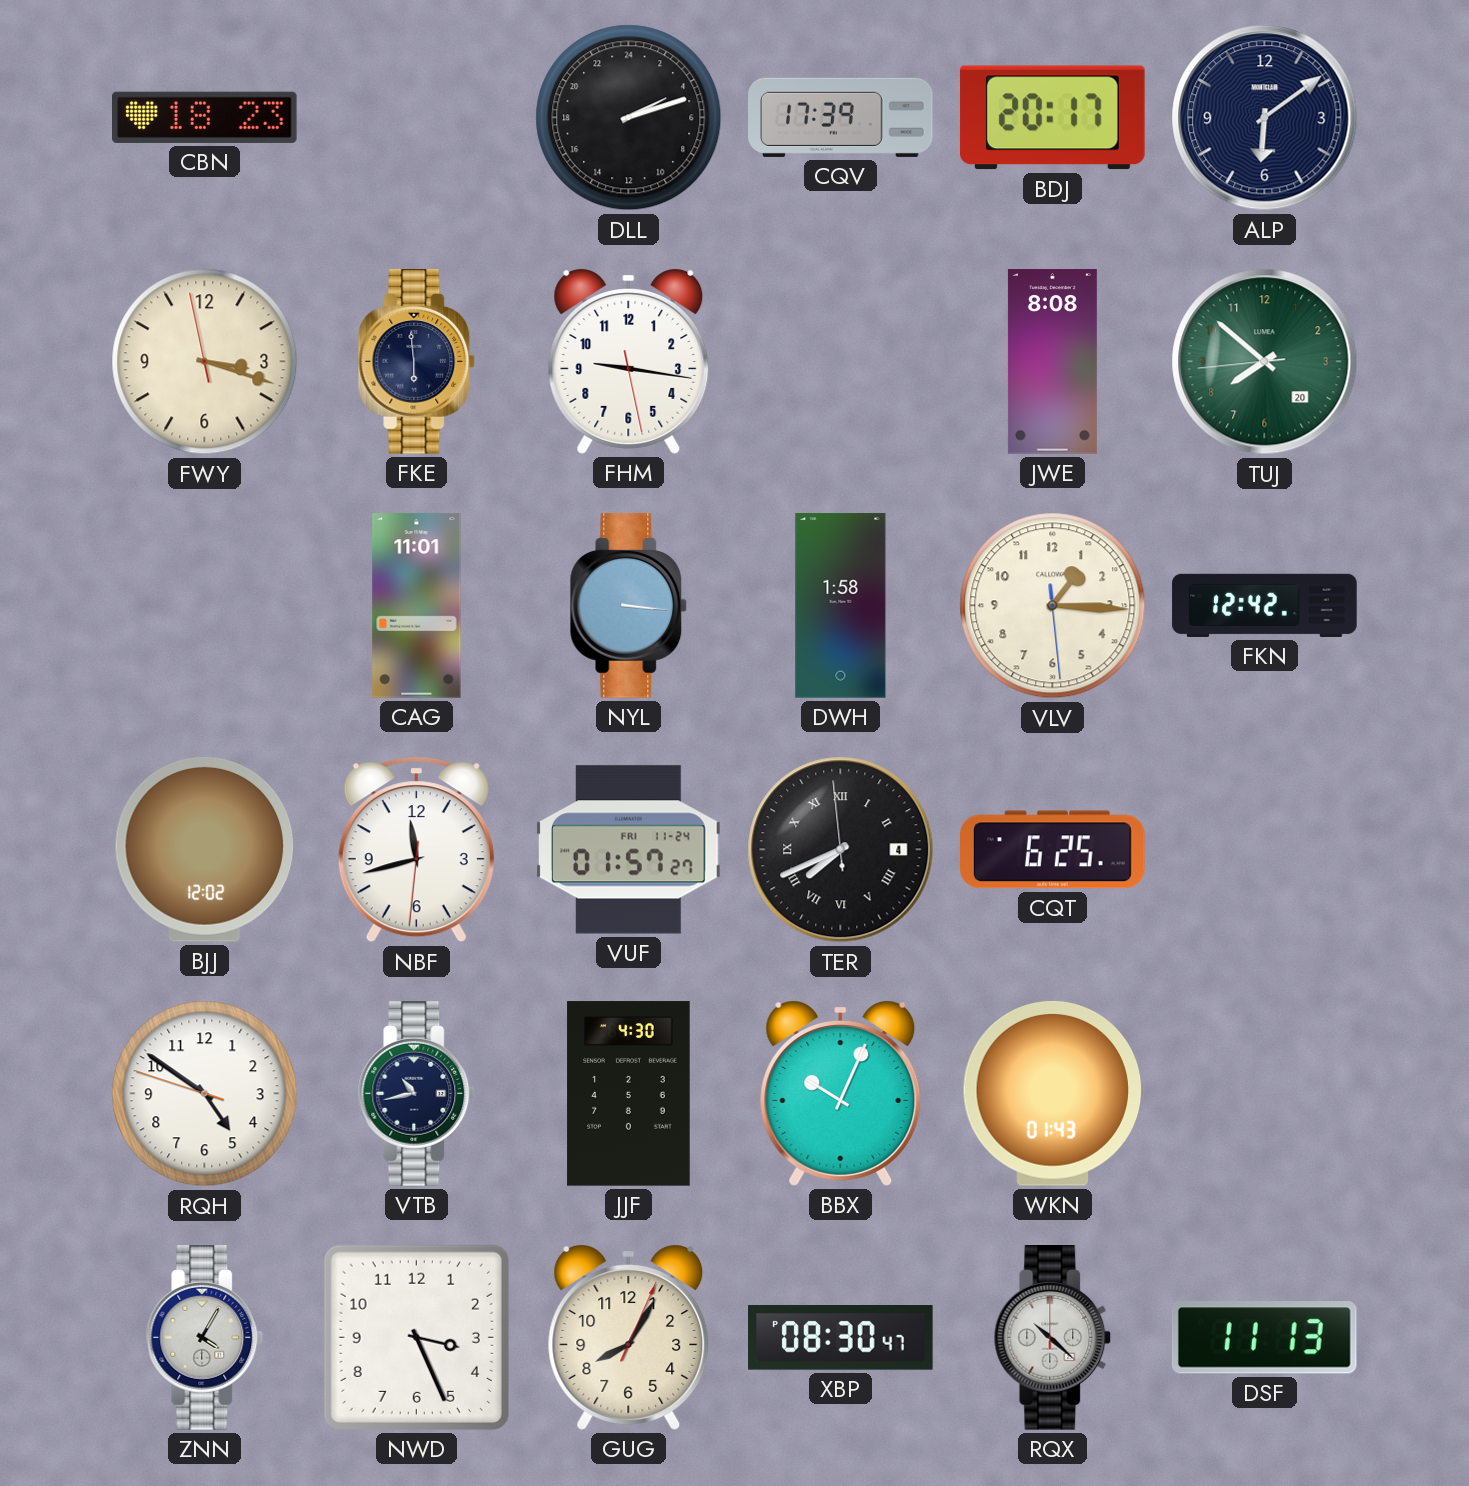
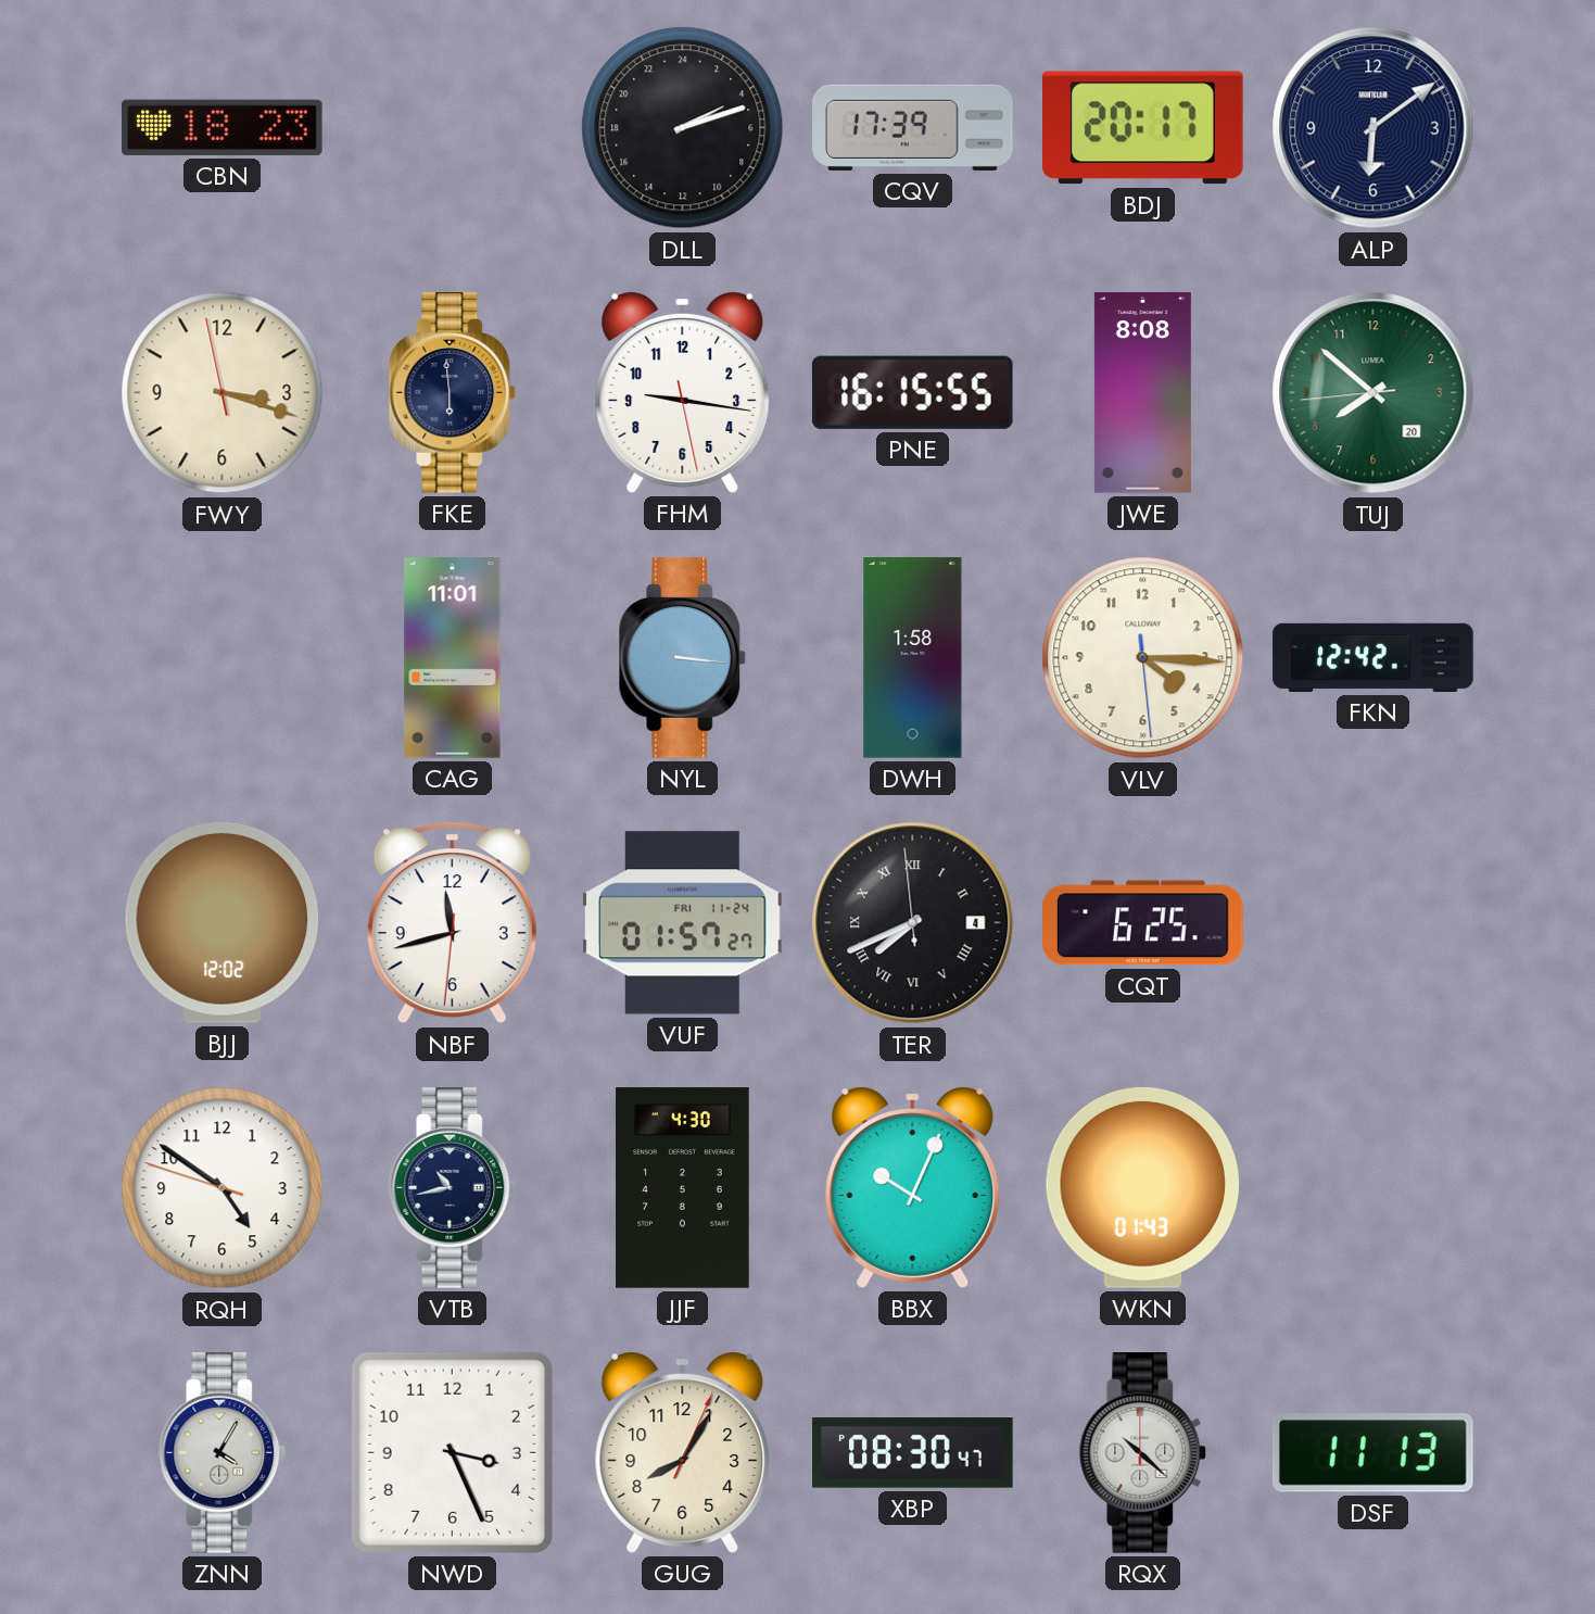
PNE: none -> 16:15 (912, 392)
VLV: 1:15 -> 4:15 (1143, 658)
